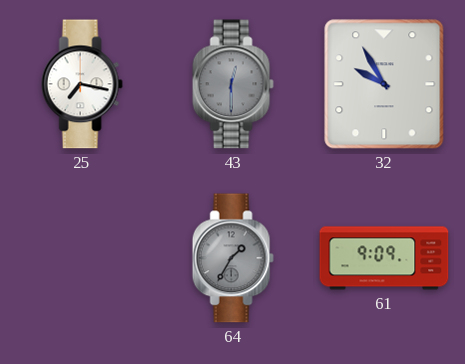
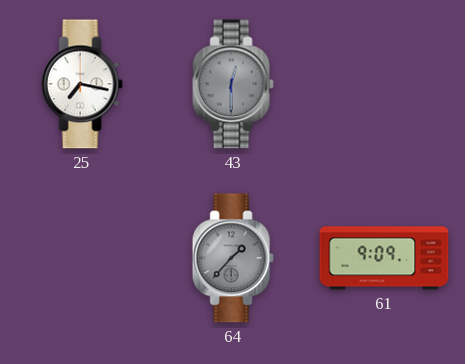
32: 9:55 -> none (384, 84)
64: 1:35 -> 1:37 (233, 258)
